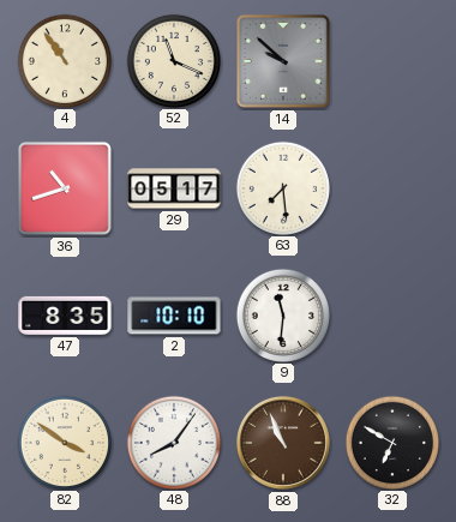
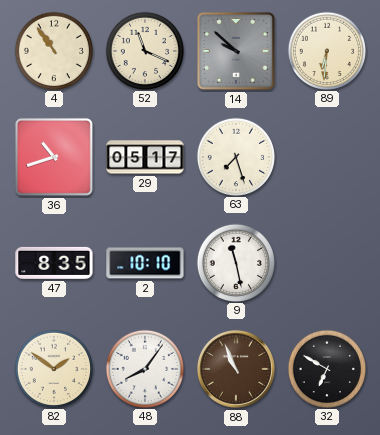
89: none -> 6:31 (326, 50)
63: 7:29 -> 7:27 (235, 156)
9: 11:31 -> 11:28 (235, 262)
82: 3:51 -> 1:51 (53, 368)
